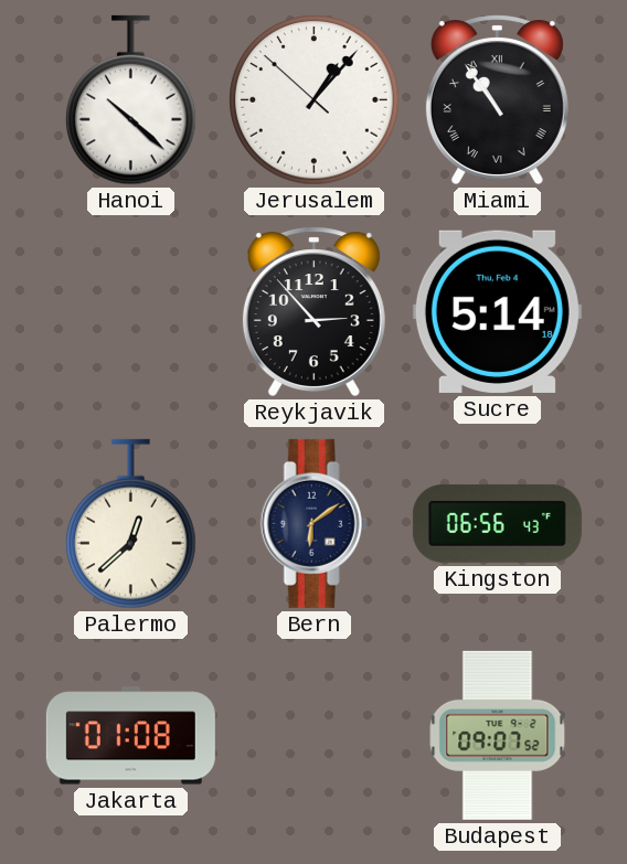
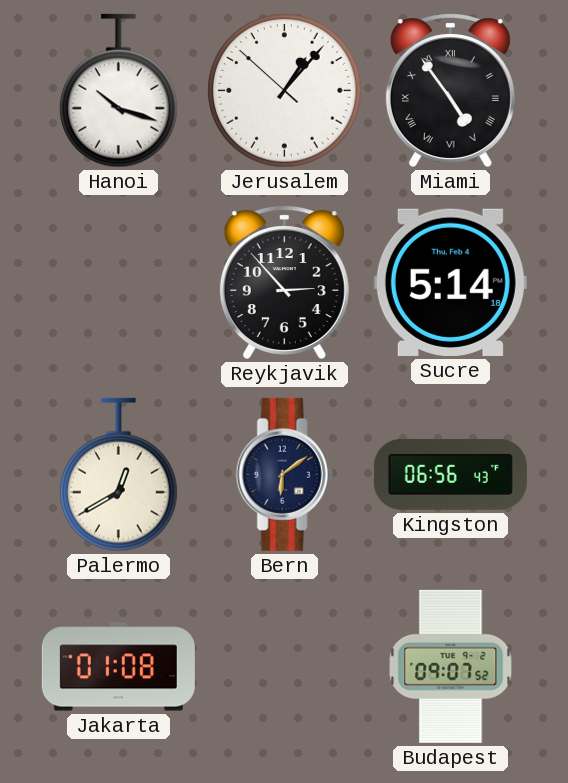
Hanoi: 10:22 -> 10:18 (119, 91)
Miami: 10:54 -> 4:54 (450, 90)
Palermo: 12:38 -> 12:40 (119, 475)
